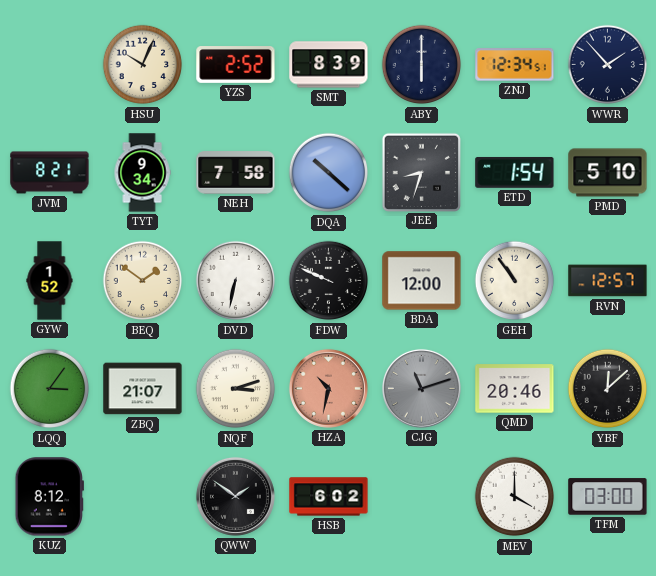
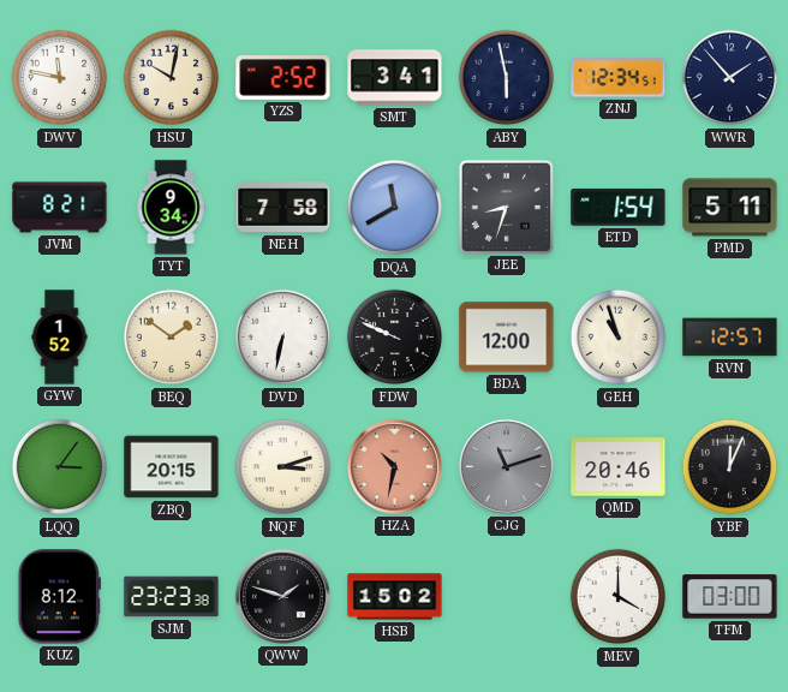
DWV: none -> 11:47 (60, 78)
HSU: 10:04 -> 10:02 (172, 78)
SMT: 8:39 -> 3:41 (395, 78)
ABY: 6:00 -> 5:58 (507, 78)
DQA: 10:22 -> 11:40 (395, 208)
PMD: 5:10 -> 5:11 (730, 208)
GEH: 10:54 -> 10:57 (619, 338)
ZBQ: 21:07 -> 20:15 (172, 467)
YBF: 12:08 -> 12:04 (730, 467)
SJM: none -> 23:23 (172, 597)
QWW: 1:51 -> 1:48 (282, 596)
HSB: 6:02 -> 15:02 (395, 597)
